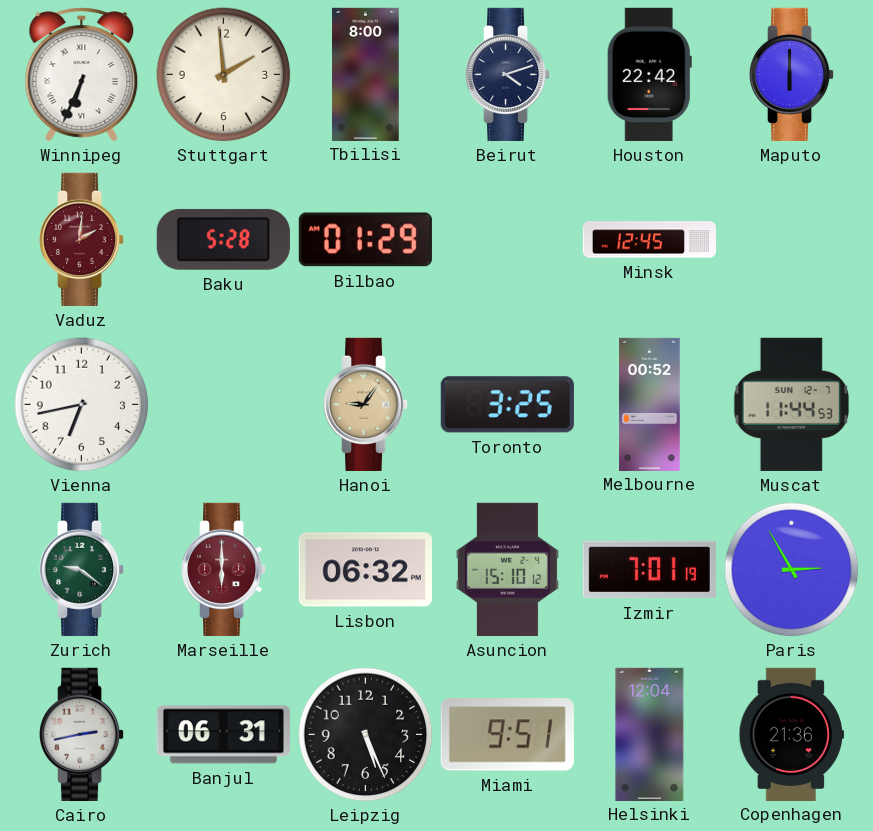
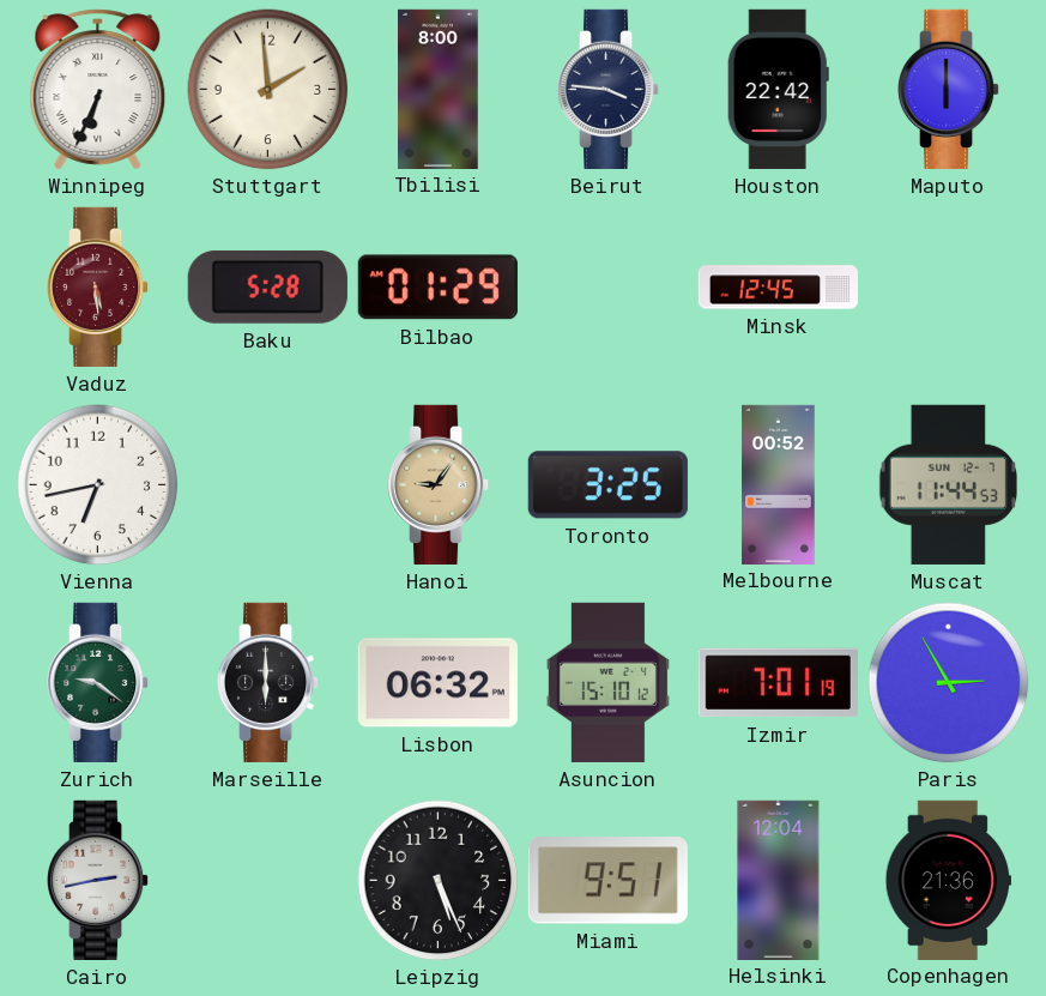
Beirut: 4:12 -> 3:46 (610, 89)
Vaduz: 2:01 -> 5:29 (99, 286)
Marseille dial: burgundy -> black (270, 682)
Banjul: 06:31 -> none (223, 735)
